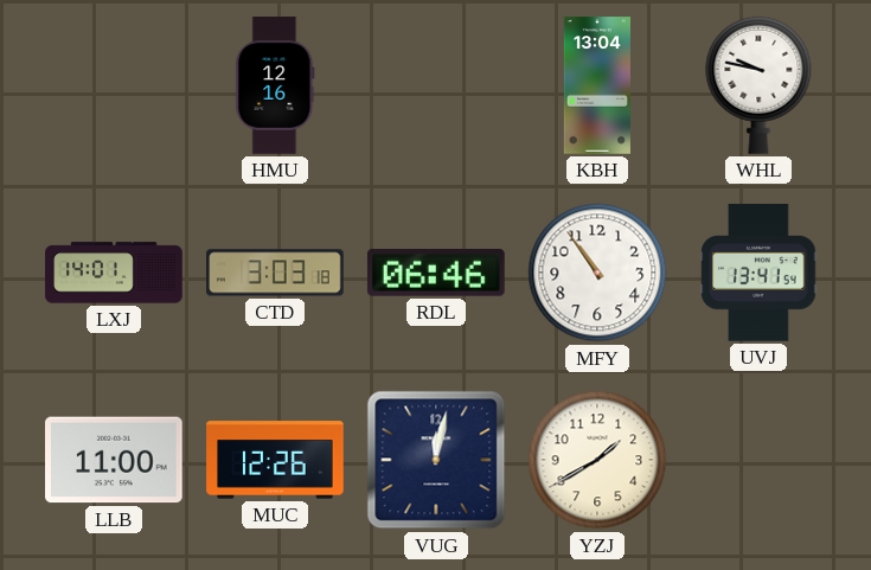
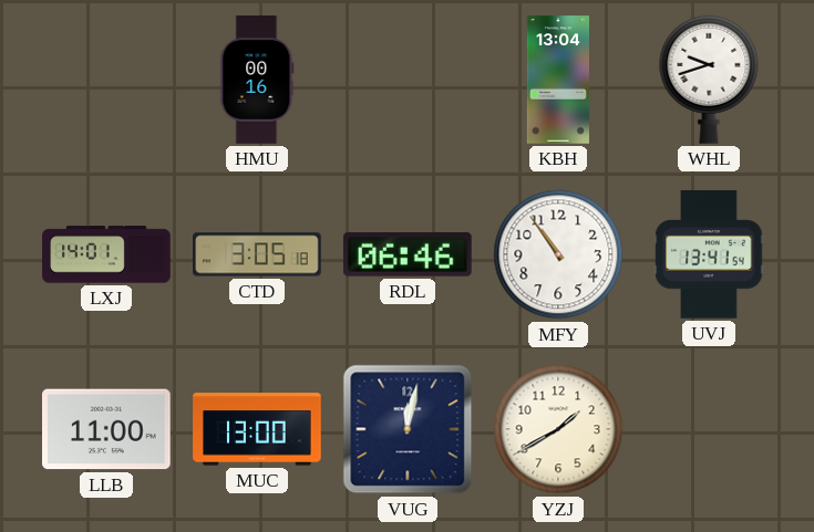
HMU: 12:16 -> 00:16 (257, 80)
WHL: 9:47 -> 9:42 (709, 80)
CTD: 3:03 -> 3:05 (257, 254)
MUC: 12:26 -> 13:00 (257, 429)
